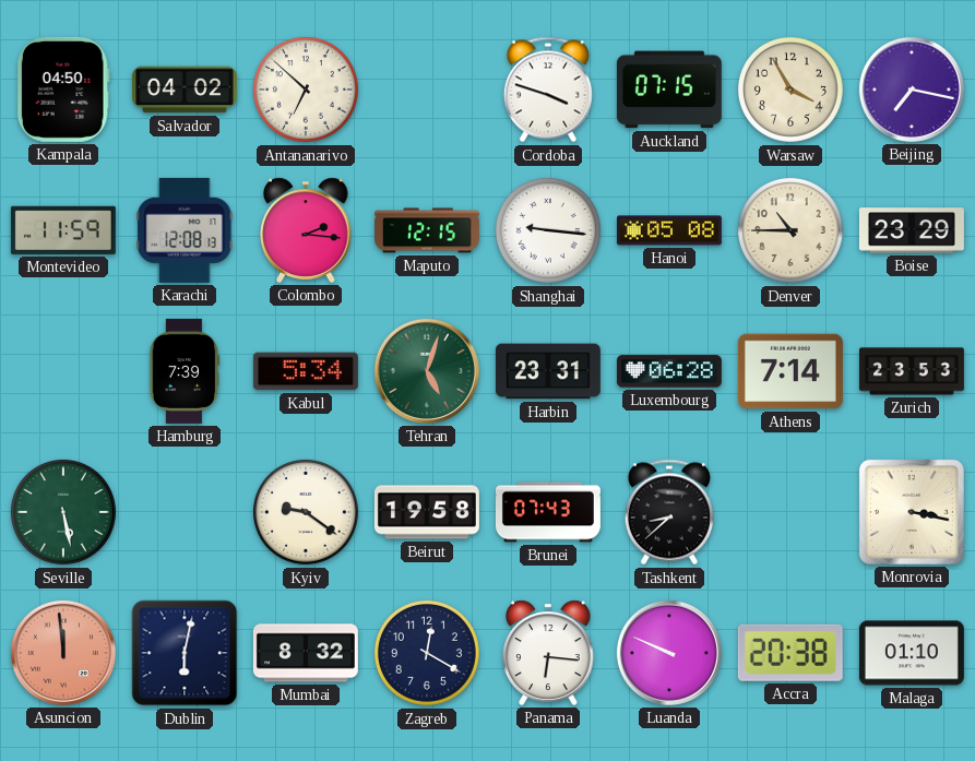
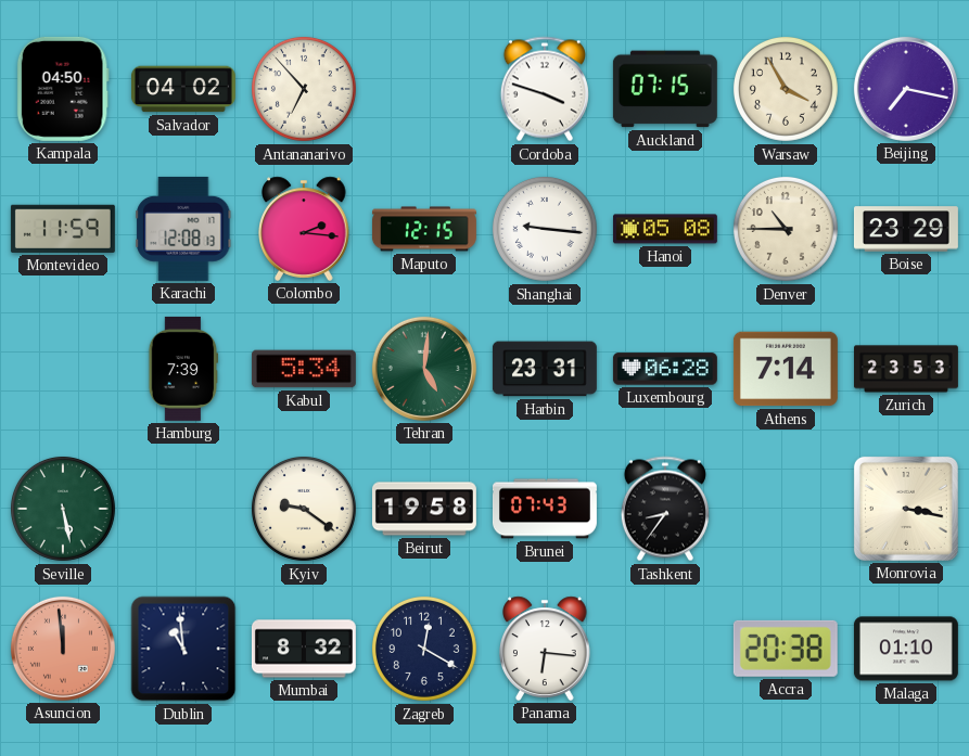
Antananarivo: 6:52 -> 6:53 (304, 89)
Tehran: 5:03 -> 5:01 (424, 369)
Tashkent: 8:38 -> 8:36 (665, 509)
Dublin: 6:02 -> 10:59 (183, 649)
Luanda: 9:49 -> none (669, 653)
